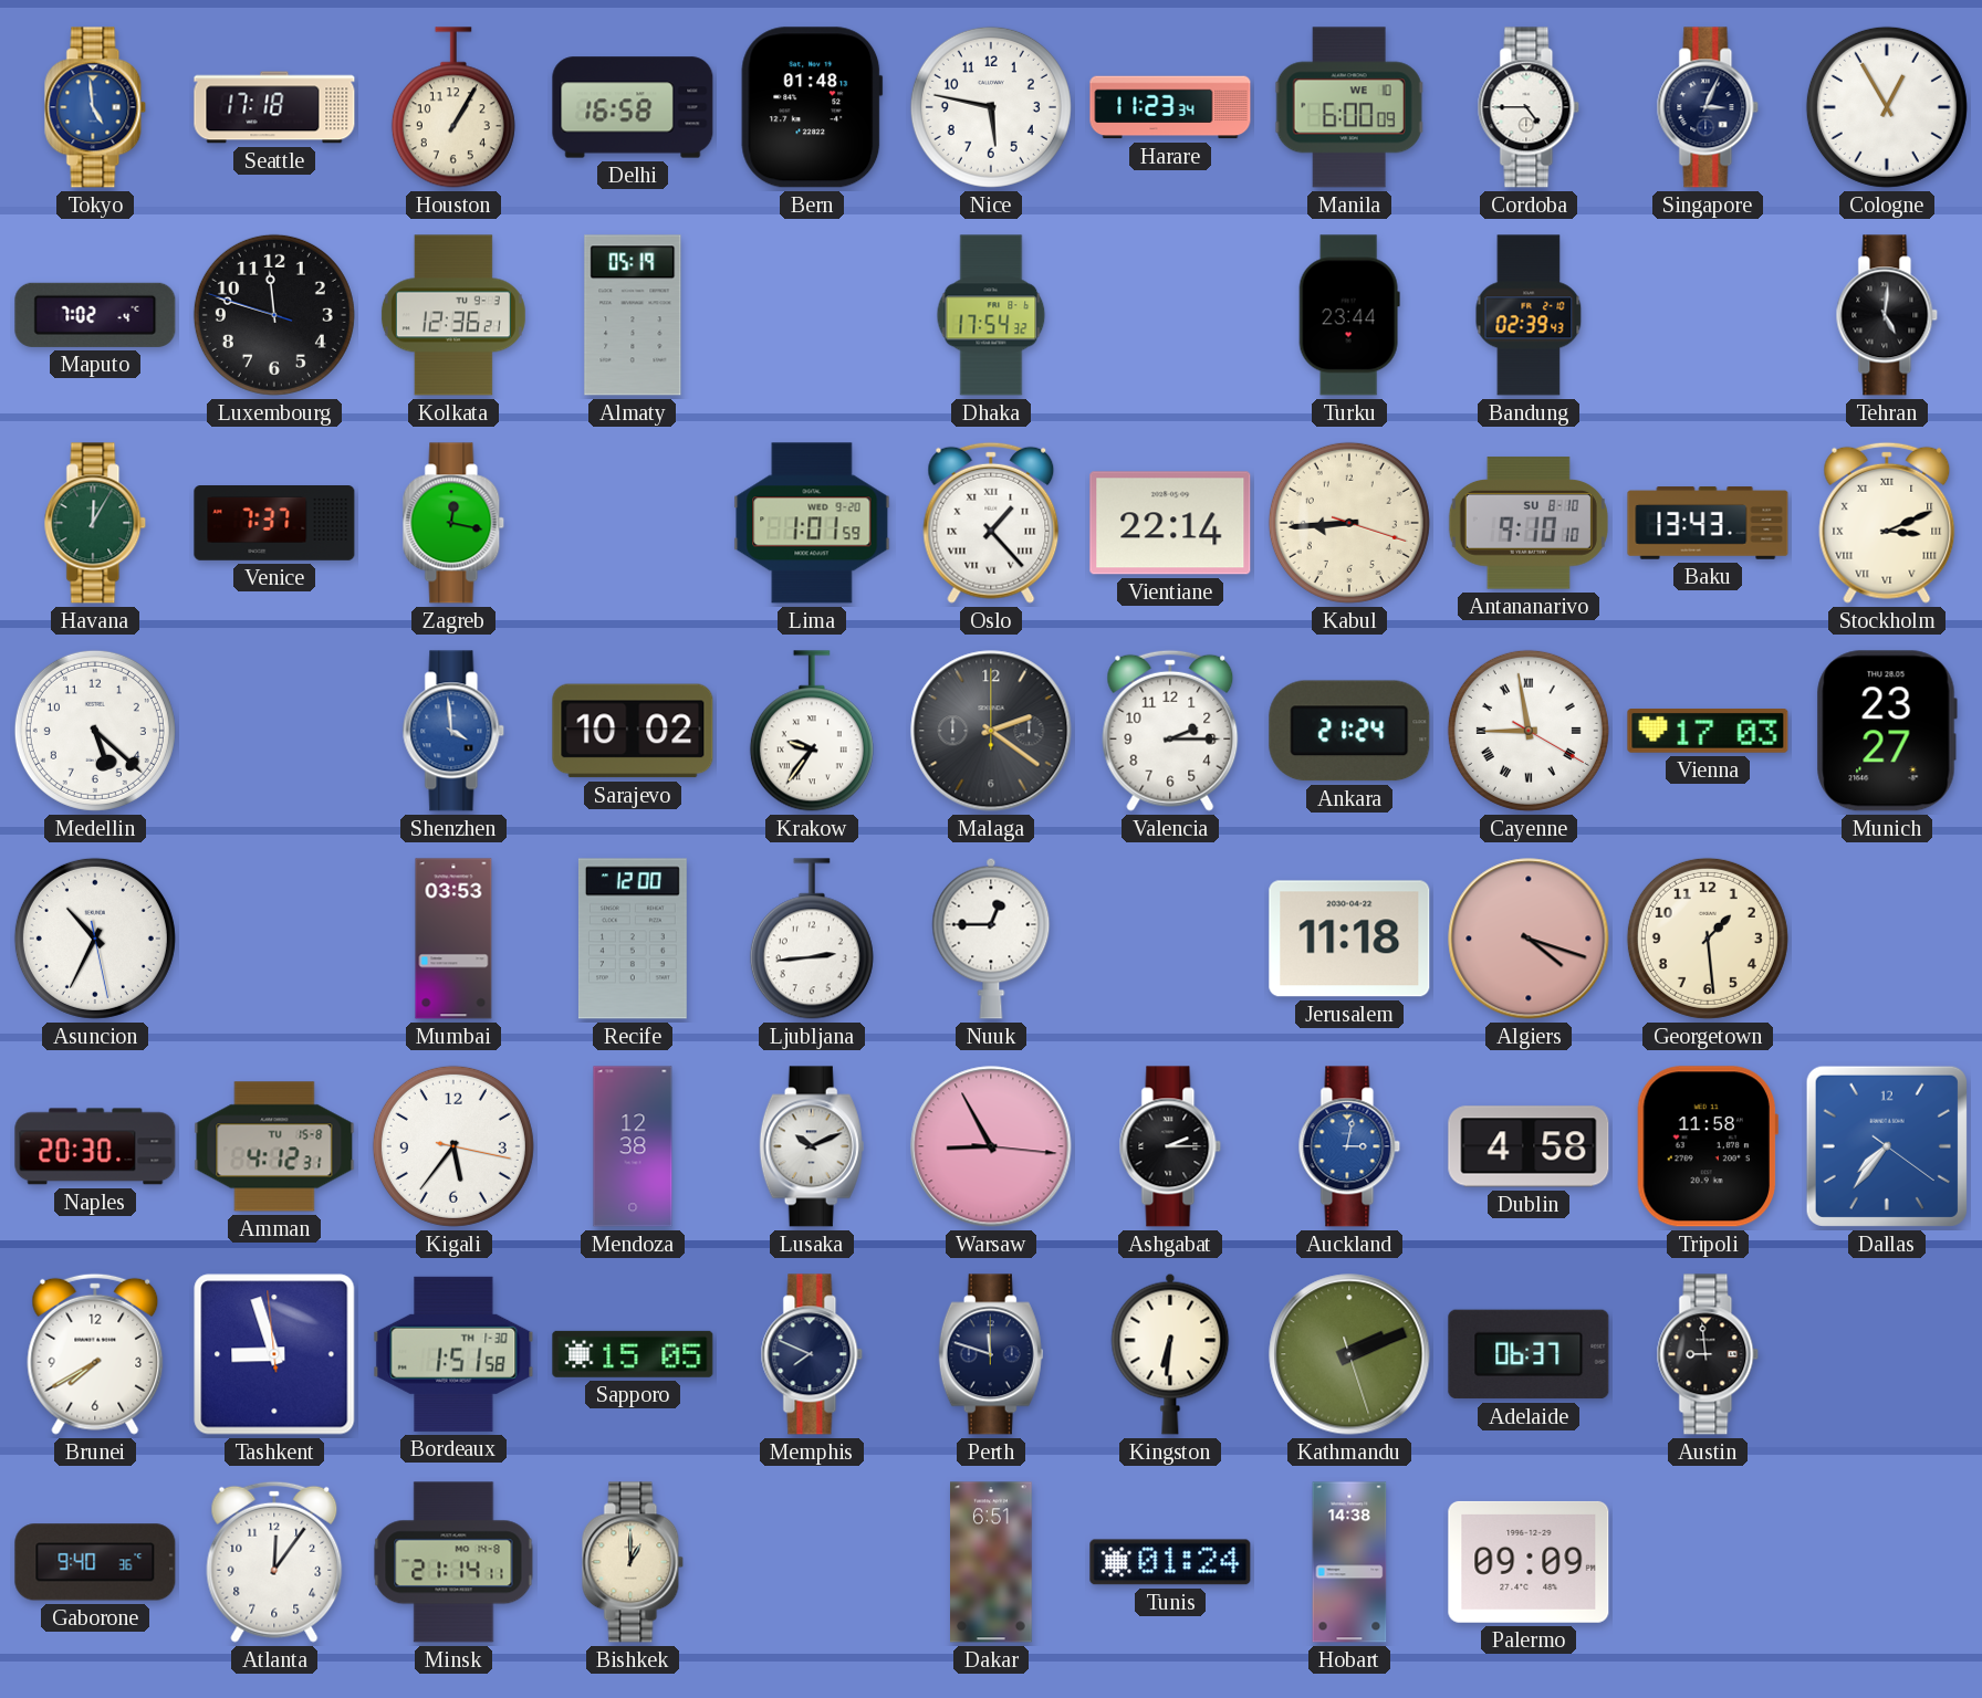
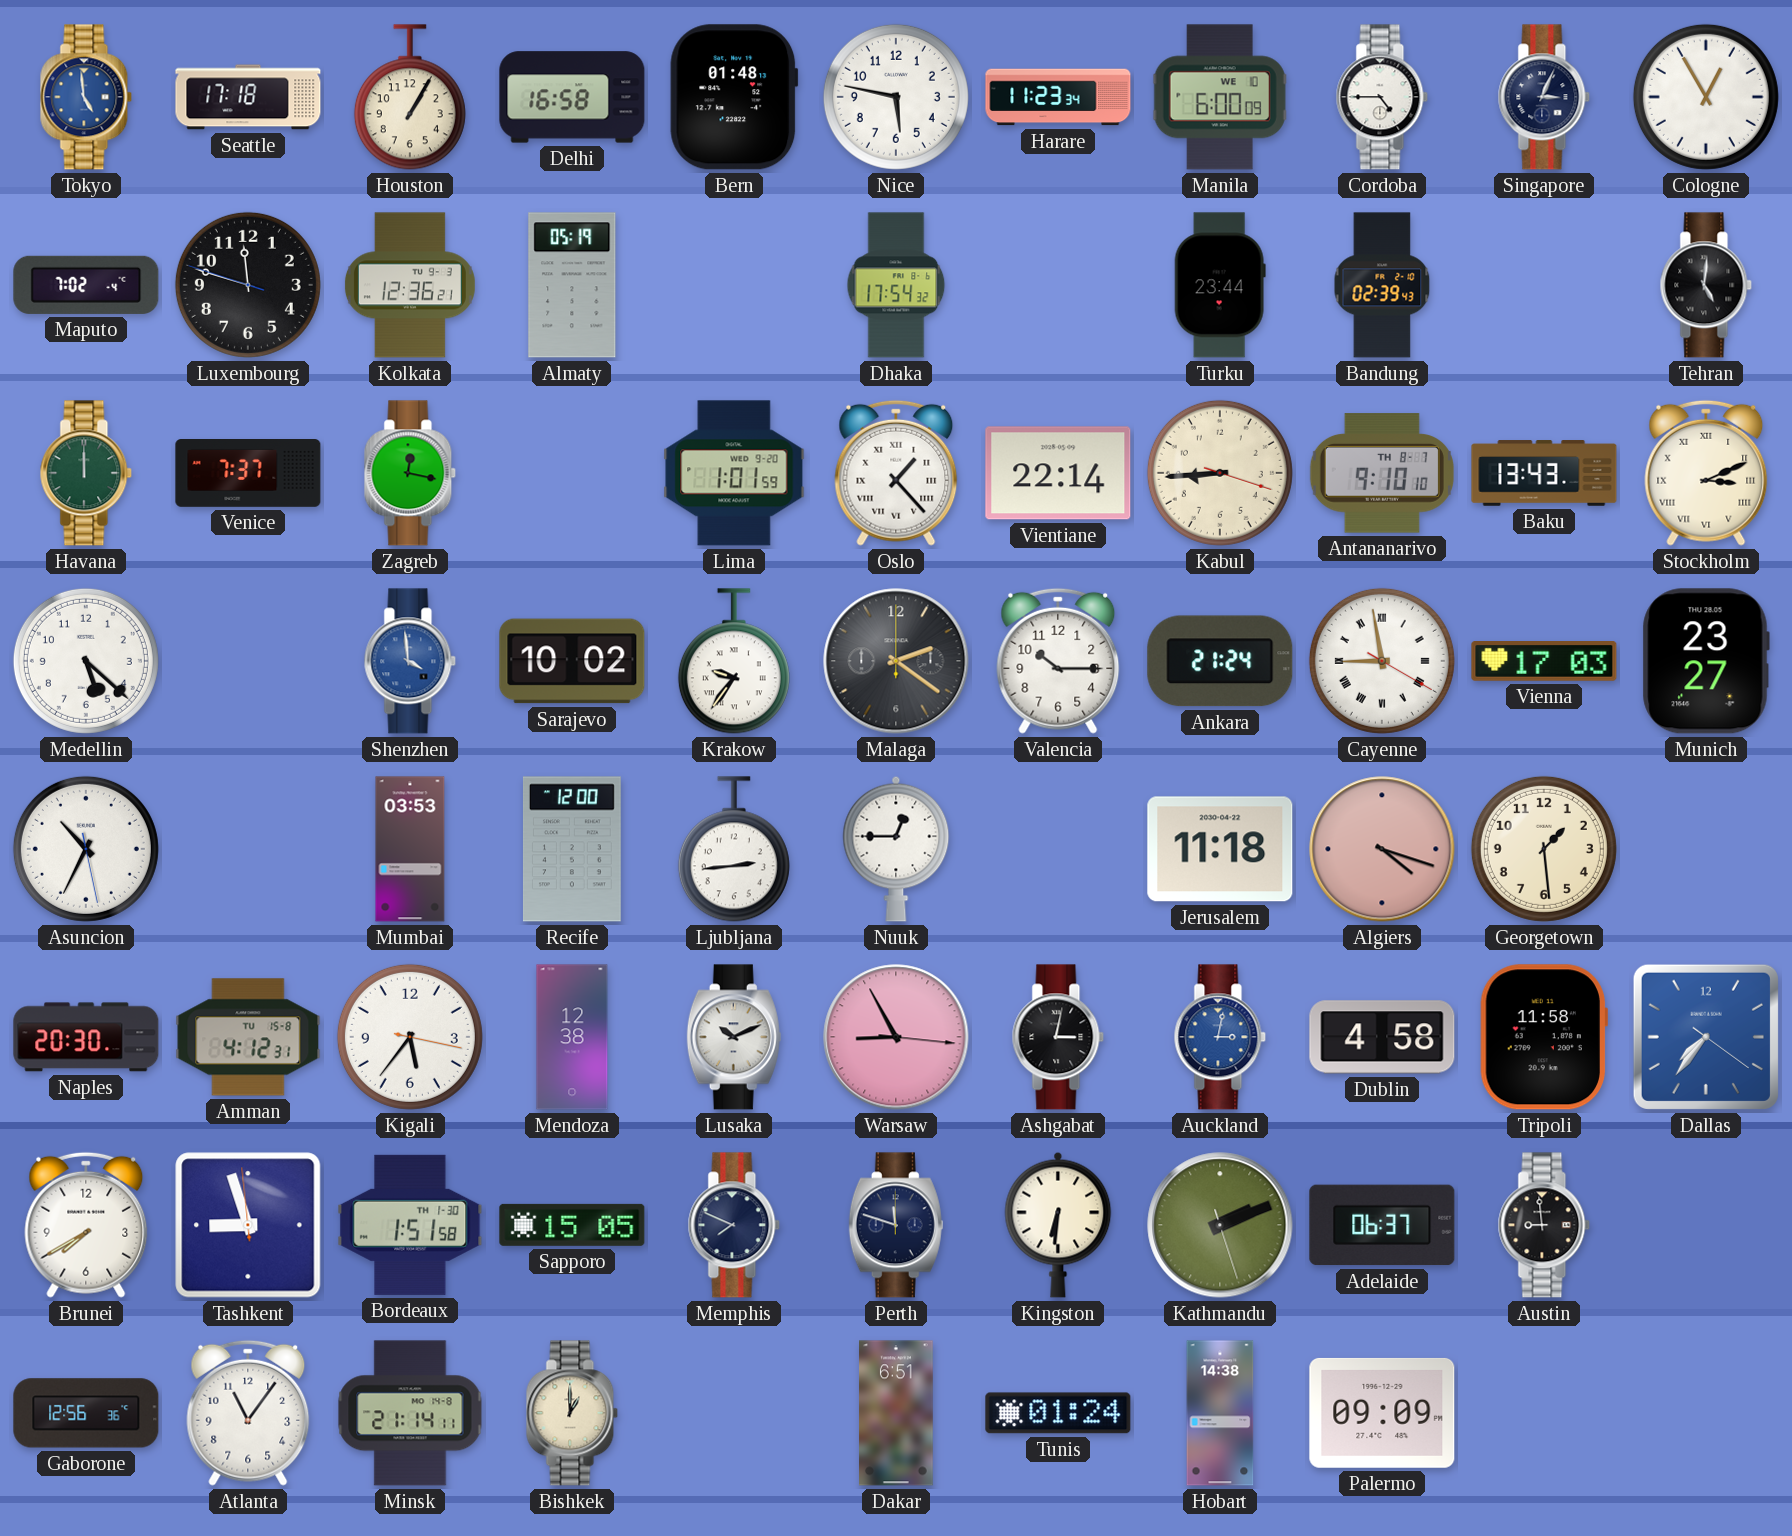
Havana: 12:05 -> 12:00 (86, 473)
Antananarivo date: SU 8-10 -> TH 8-7 (1382, 473)
Valencia: 2:15 -> 10:15 (1058, 661)
Ashgabat: 2:15 -> 3:02 (1058, 1037)
Gaborone: 9:40 -> 12:56 (86, 1413)
Atlanta: 12:06 -> 11:06 (248, 1413)
